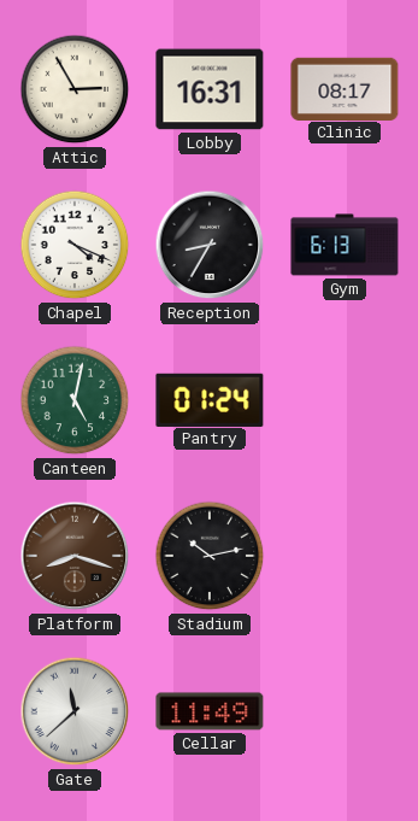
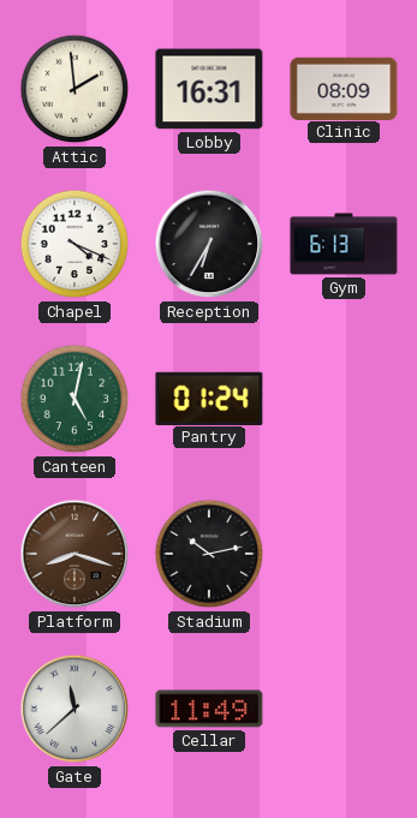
Attic: 2:55 -> 1:59 (75, 89)
Clinic: 08:17 -> 08:09 (344, 88)
Reception: 8:35 -> 6:35 (209, 244)
